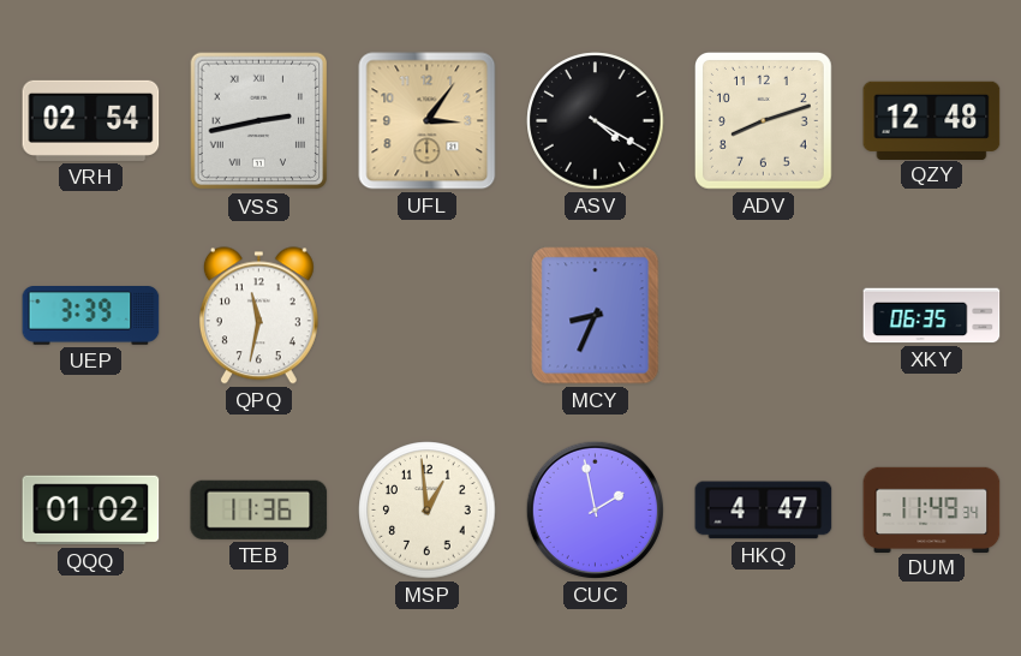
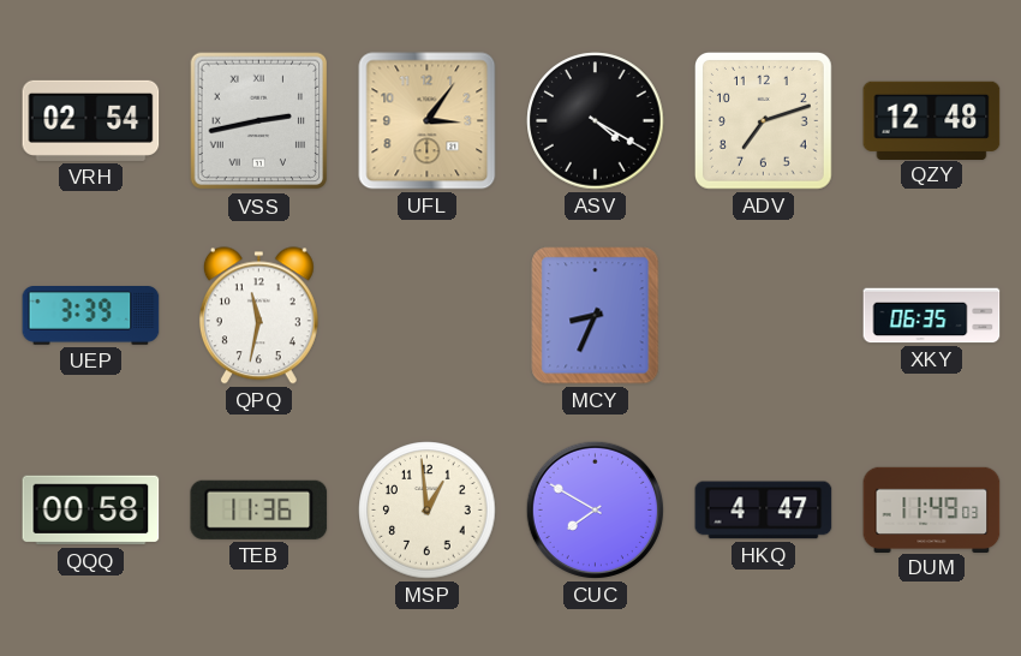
ADV: 8:12 -> 7:12 (764, 121)
QQQ: 01:02 -> 00:58 (91, 511)
CUC: 1:58 -> 7:50 (595, 509)
DUM: 11:49:34 -> 11:49:03 (932, 509)
